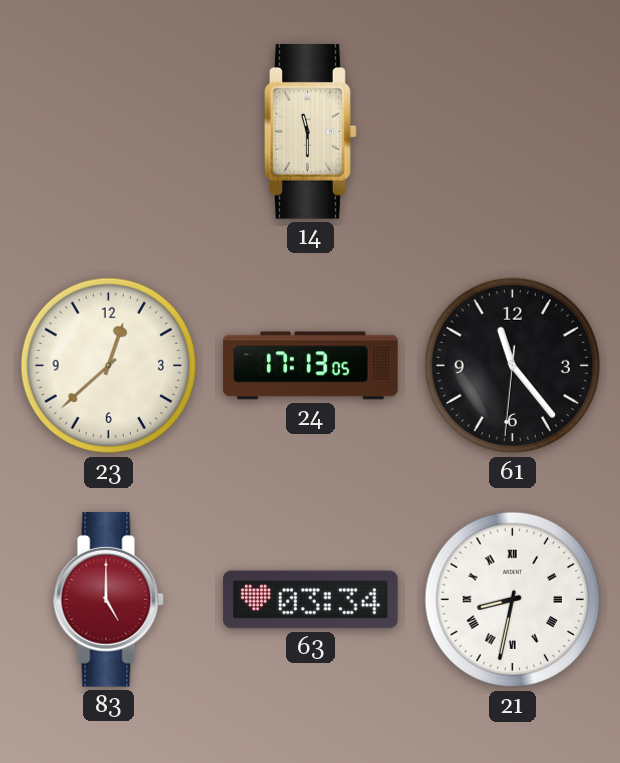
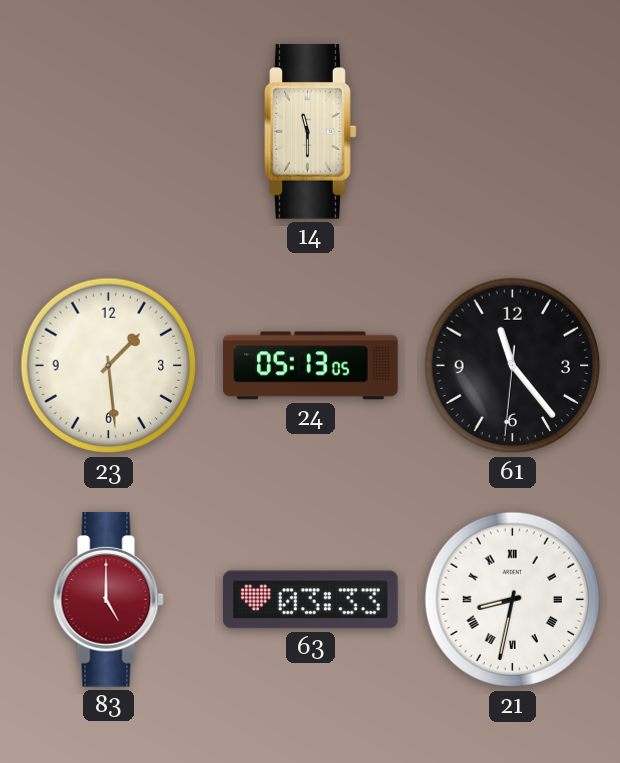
23: 12:38 -> 1:29 (109, 366)
24: 17:13 -> 05:13 (311, 366)
63: 03:34 -> 03:33 (311, 600)
